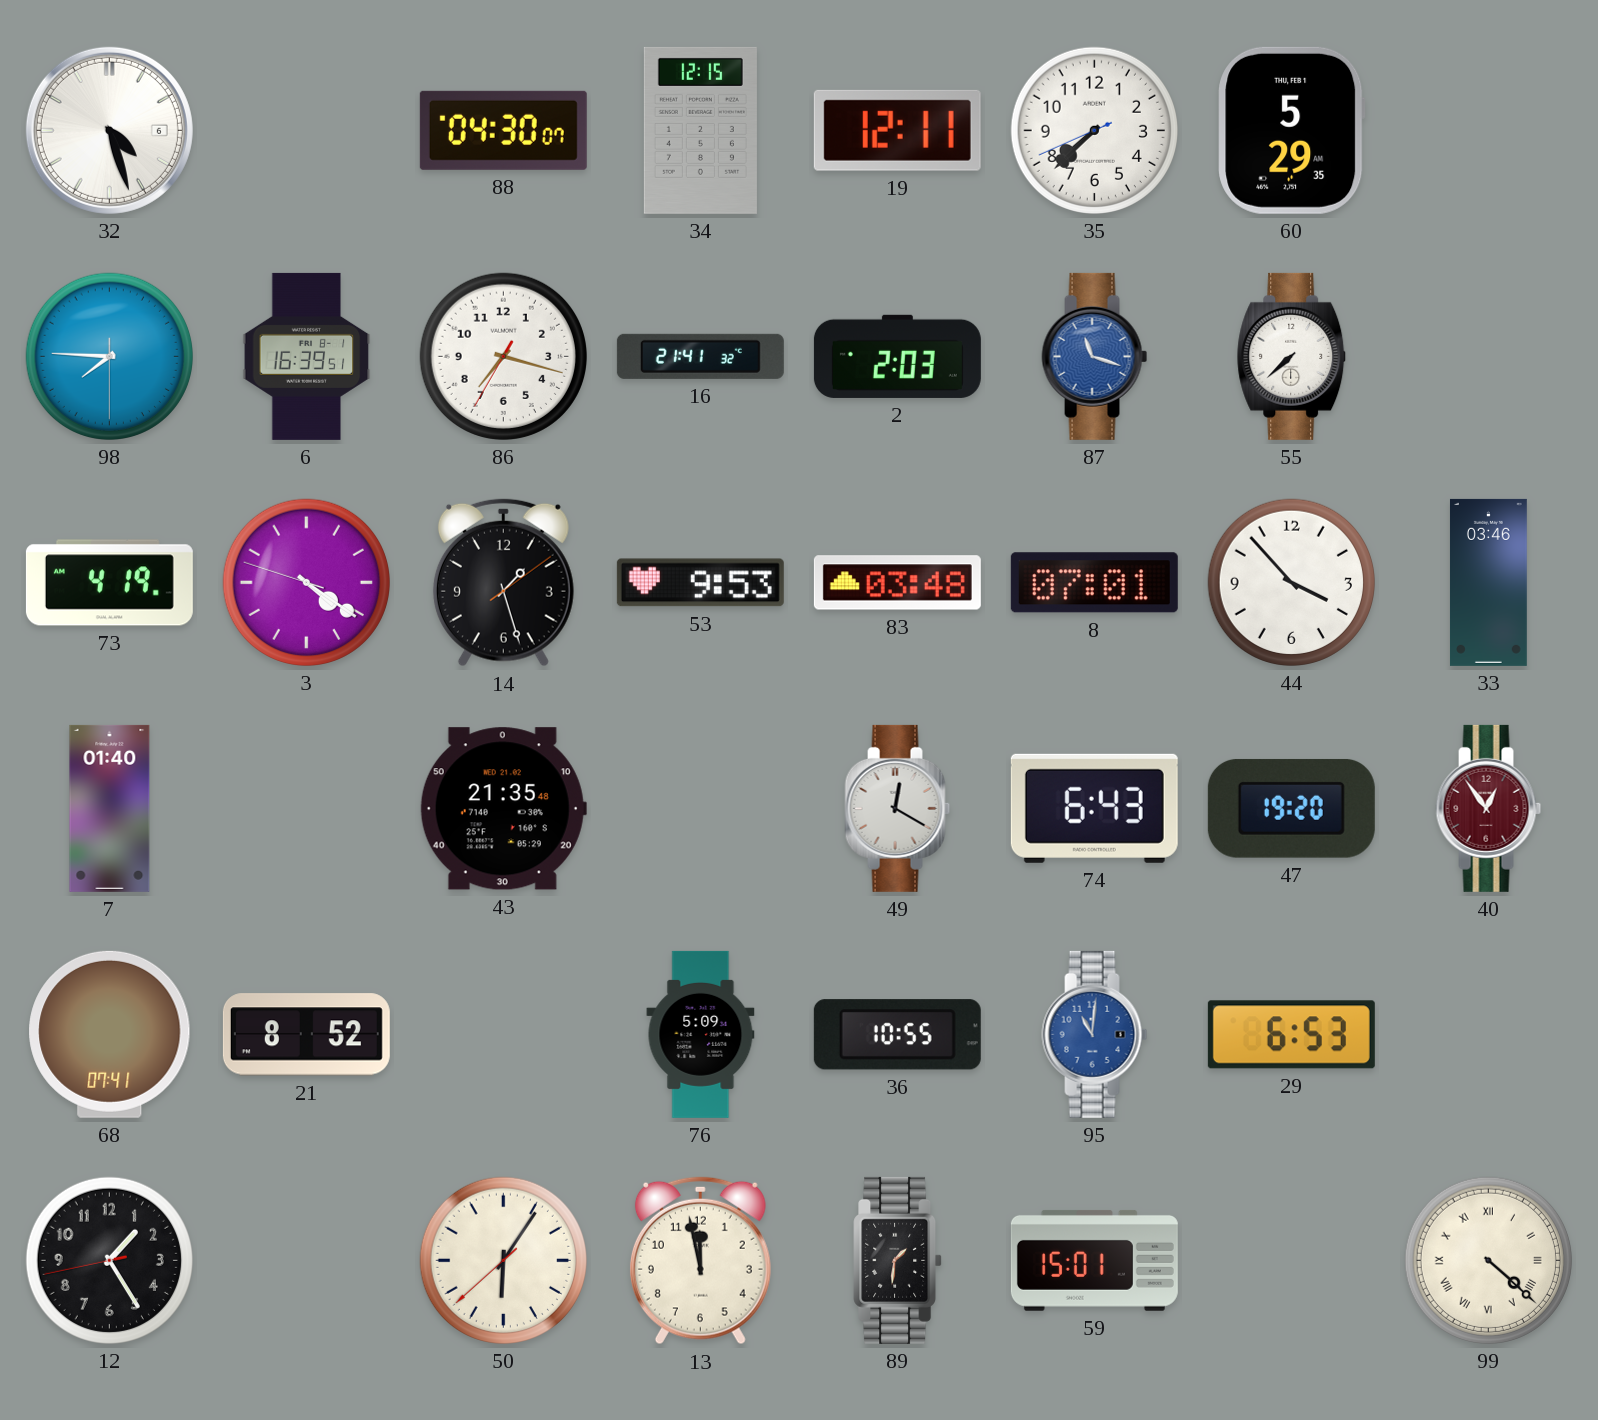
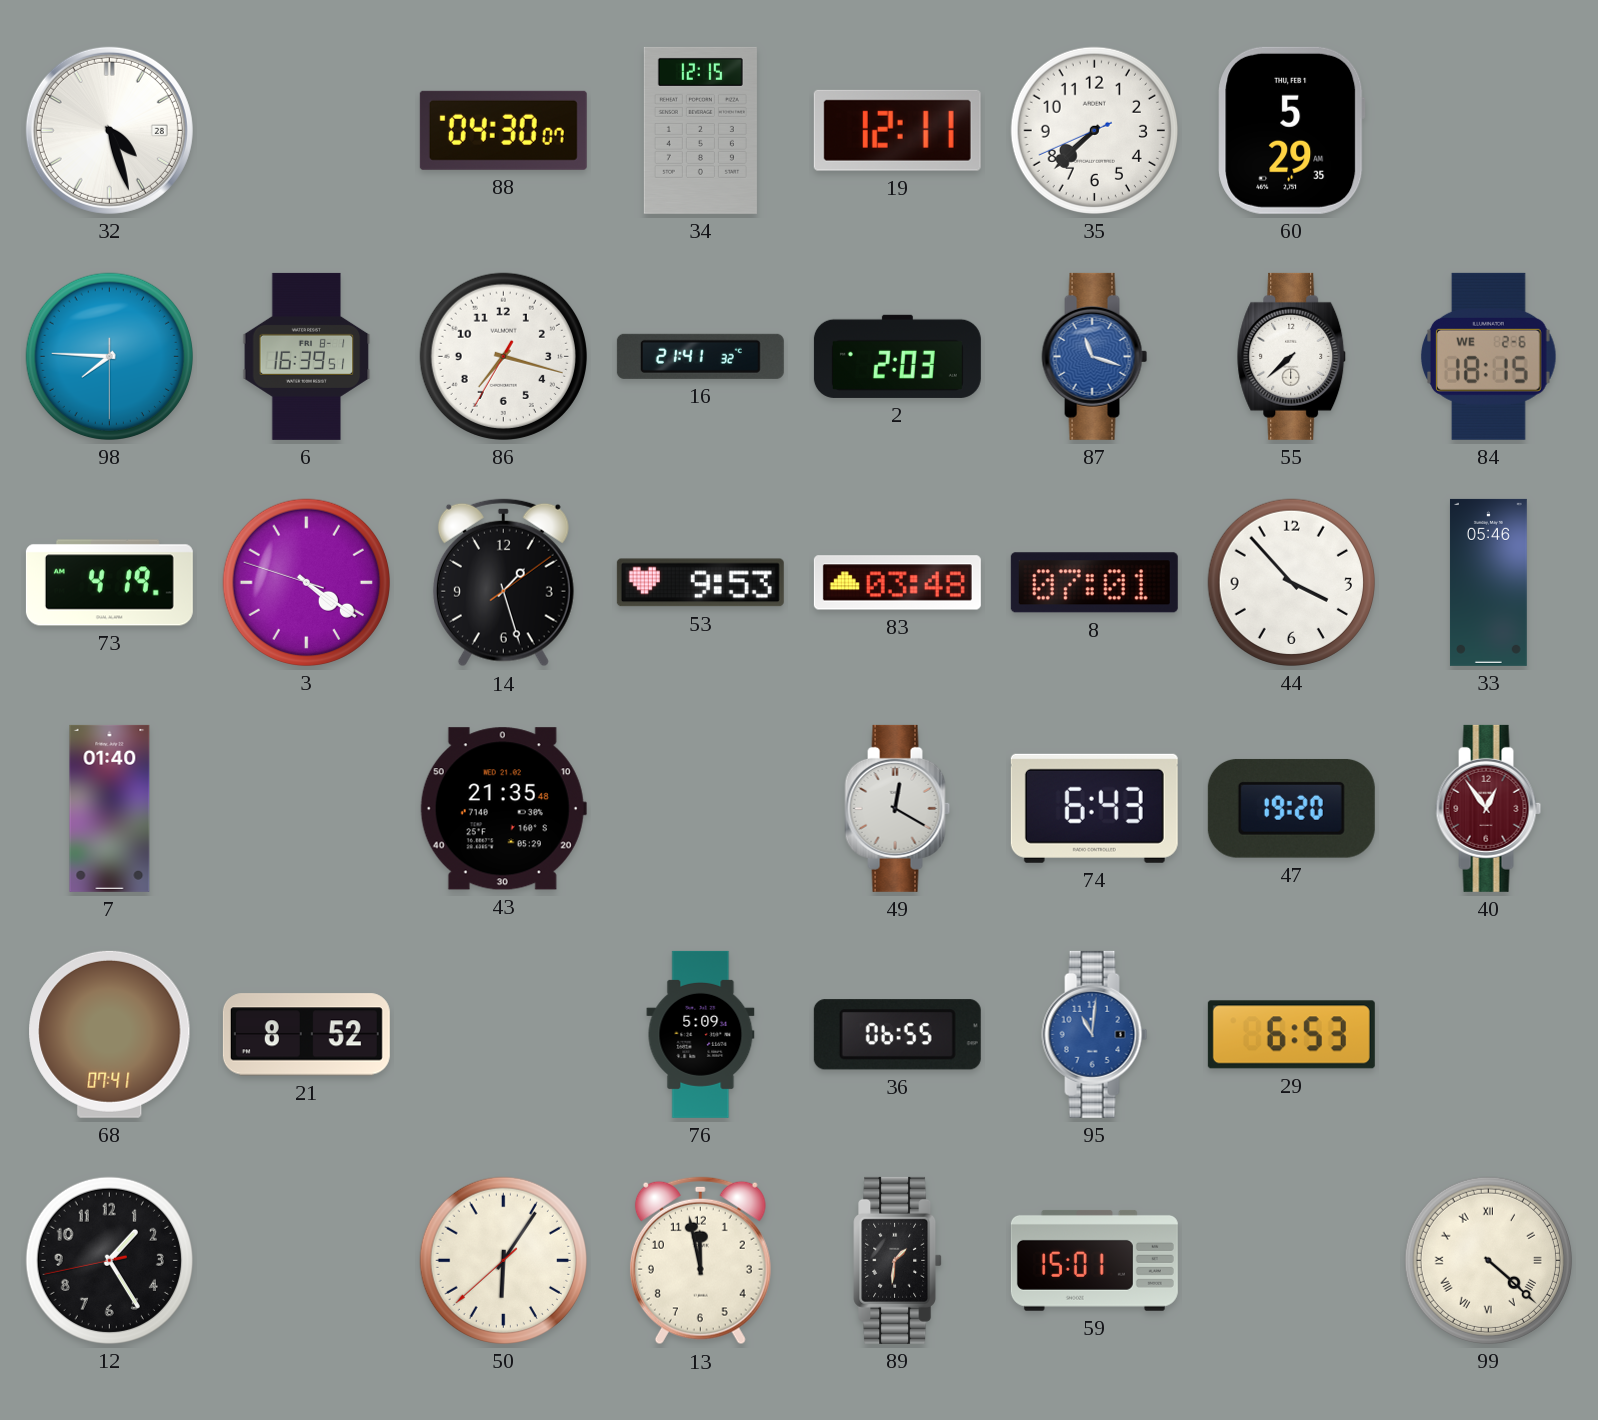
32 date: 6 -> 28 (109, 130)
84: none -> 18:15 (1489, 356)
33: 03:46 -> 05:46 (1488, 582)
36: 10:55 -> 06:55 (897, 1035)
